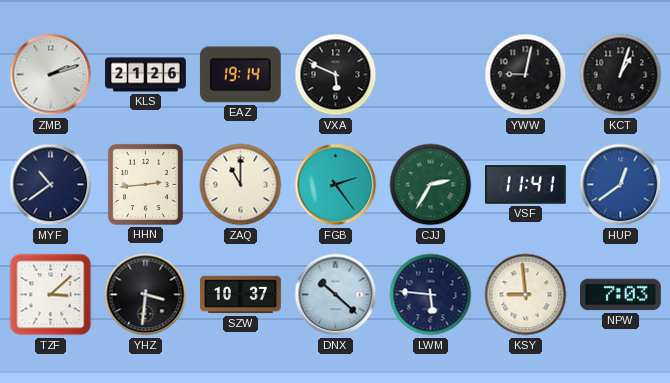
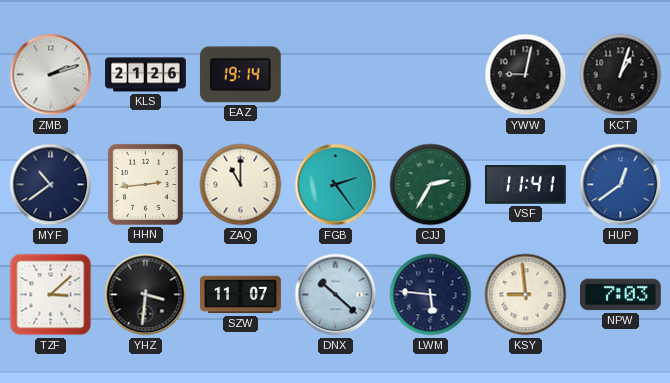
VXA: 5:49 -> none (336, 75)
SZW: 10:37 -> 11:07 (241, 295)
